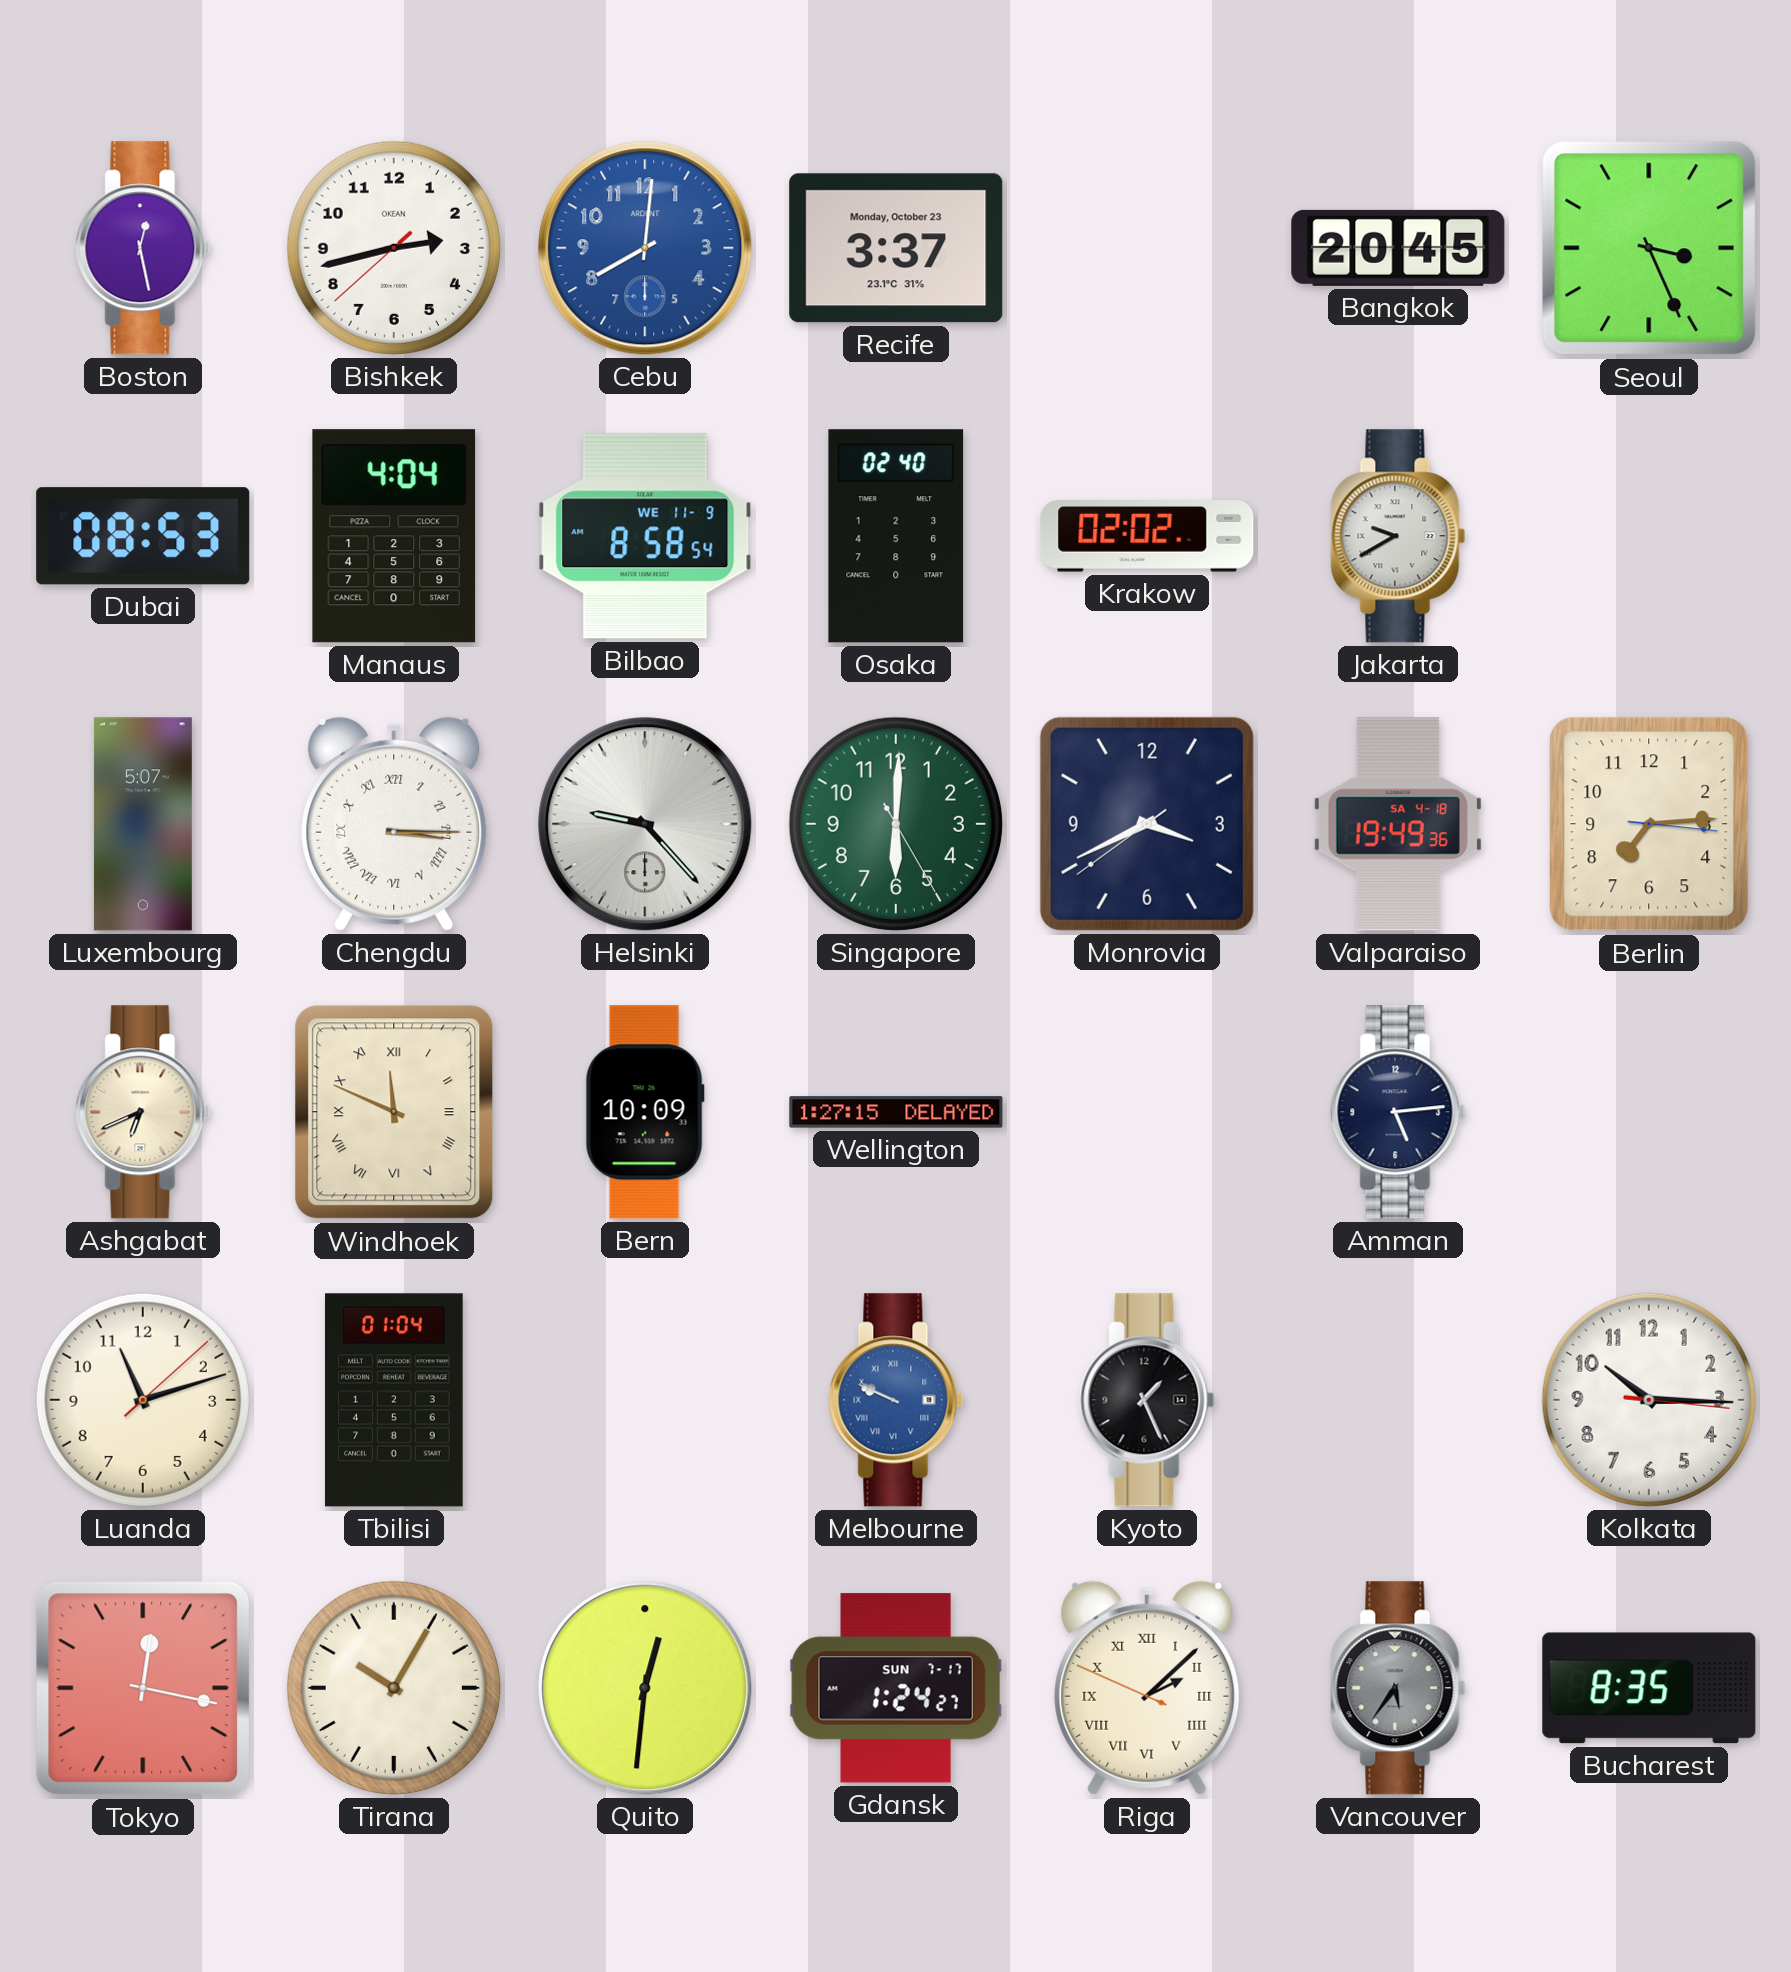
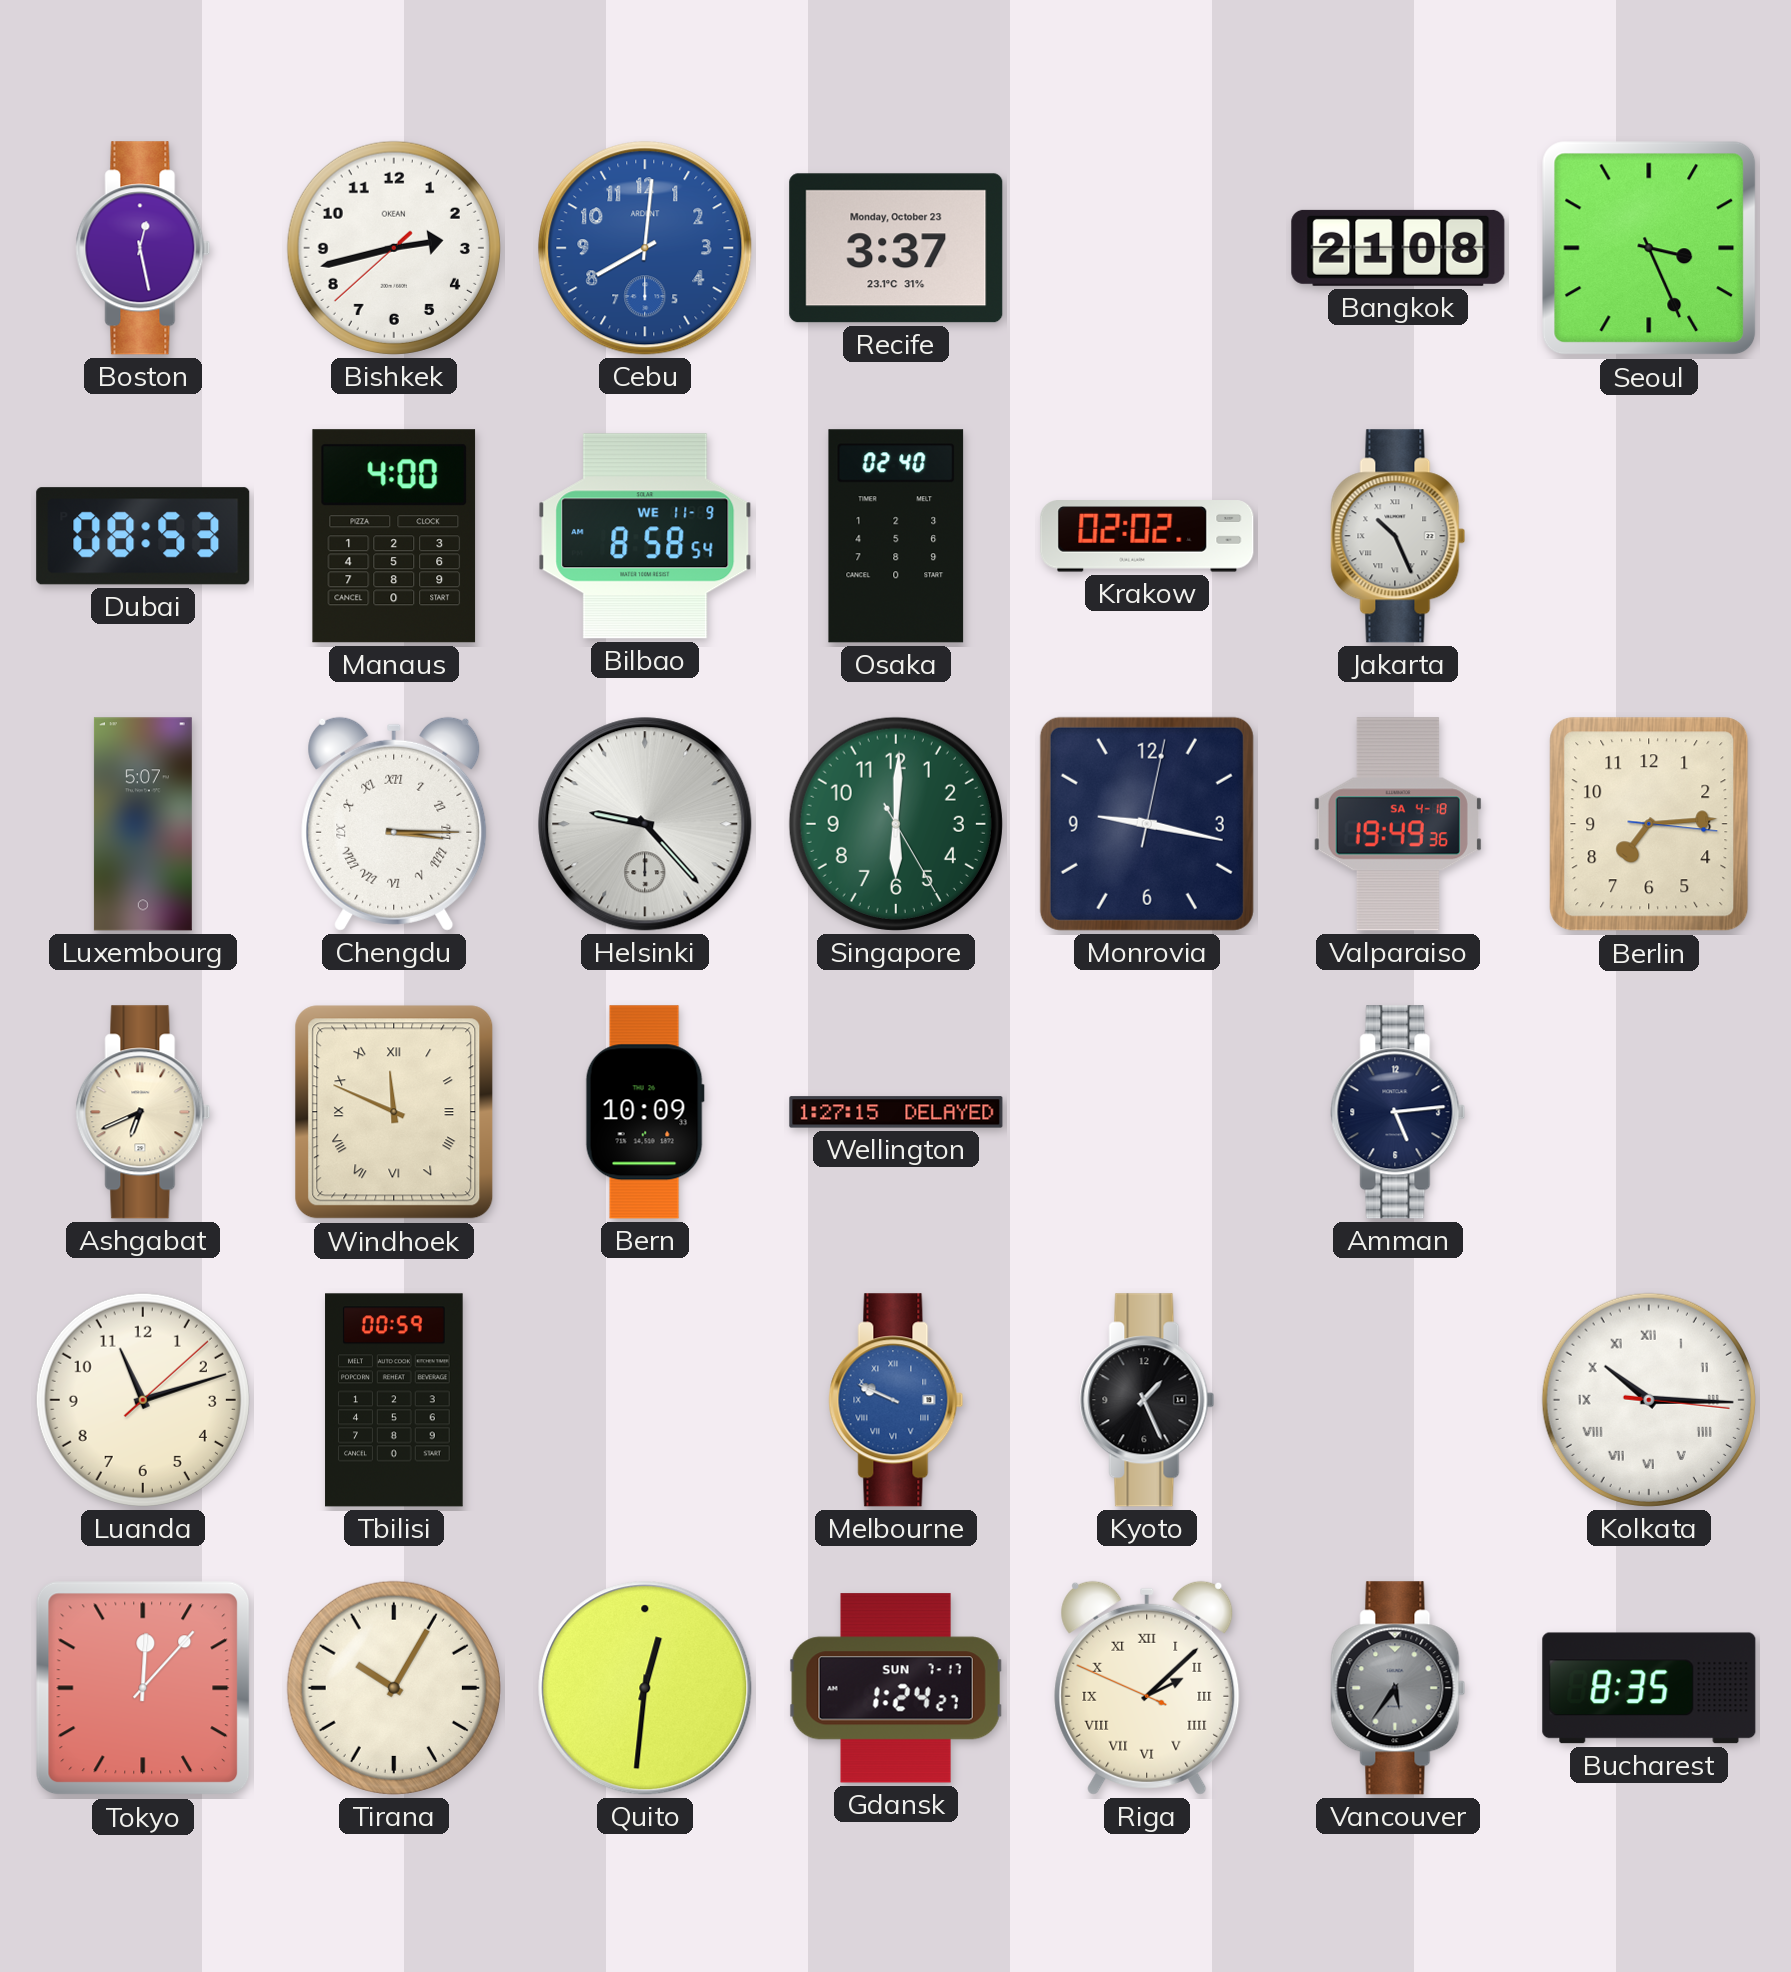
Bangkok: 20:45 -> 21:08 (1398, 248)
Manaus: 4:04 -> 4:00 (394, 536)
Jakarta: 9:40 -> 10:26 (1398, 536)
Monrovia: 3:40 -> 9:17 (1147, 824)
Tbilisi: 01:04 -> 00:59 (394, 1400)
Kolkata numerals: Arabic -> Roman (1649, 1400)
Tokyo: 12:17 -> 12:07 (143, 1688)
